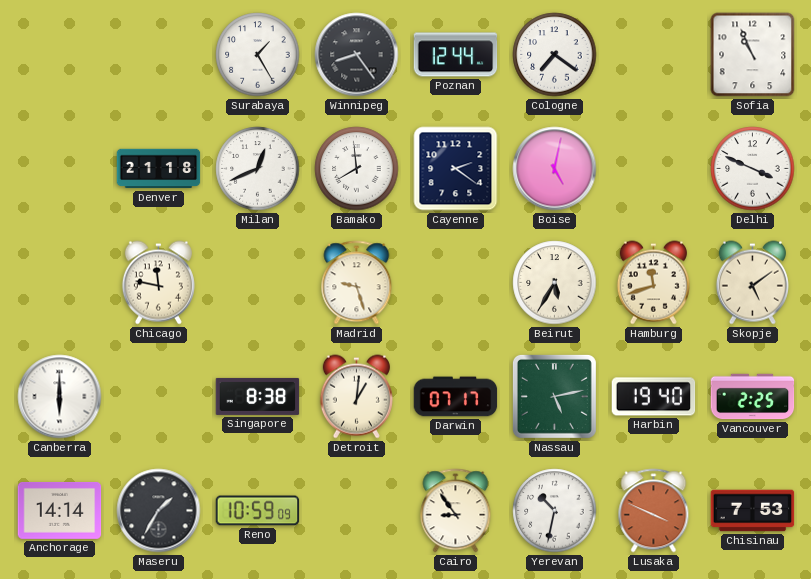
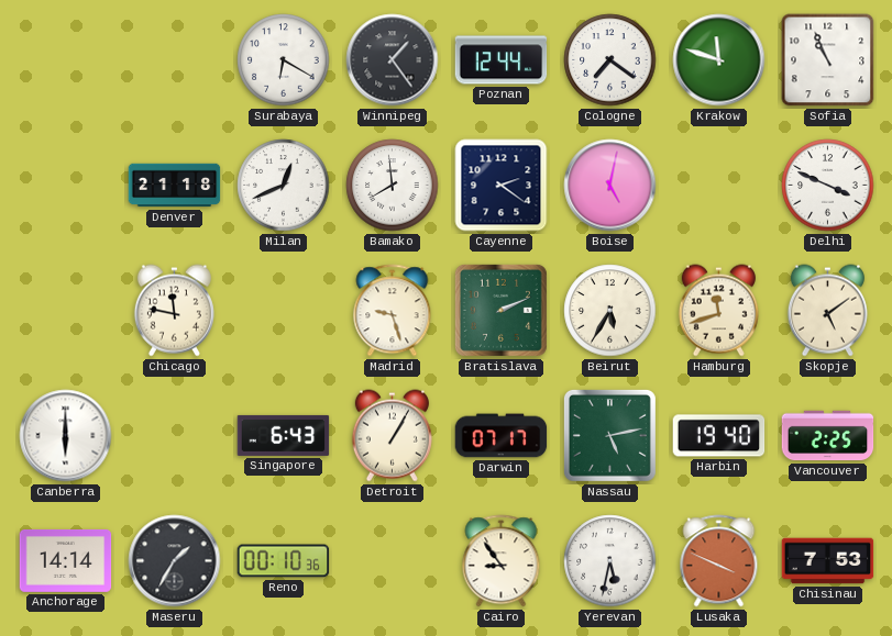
Surabaya: 1:25 -> 6:20 (284, 60)
Winnipeg: 8:24 -> 1:24 (393, 60)
Krakow: none -> 11:48 (719, 60)
Bratislava: none -> 2:11 (500, 310)
Singapore: 8:38 -> 6:43 (284, 435)
Detroit: 1:01 -> 1:05 (392, 436)
Reno: 10:59 -> 00:10 (284, 561)
Yerevan: 10:32 -> 5:32 (610, 561)
